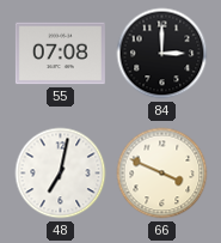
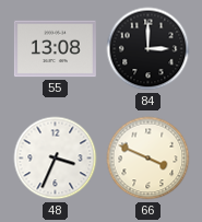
55: 07:08 -> 13:08 (55, 49)
48: 7:02 -> 3:34 (56, 159)
